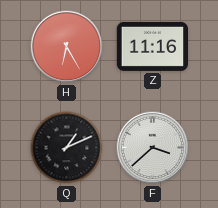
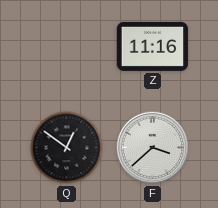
H: 6:25 -> none (67, 47)
Q: 1:11 -> 12:51 (67, 148)
